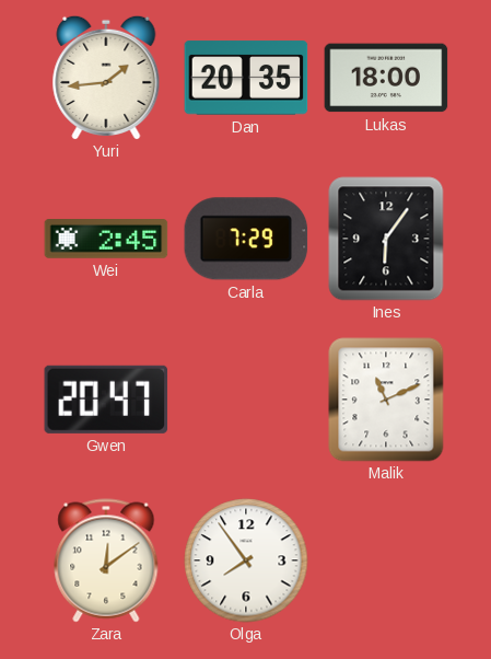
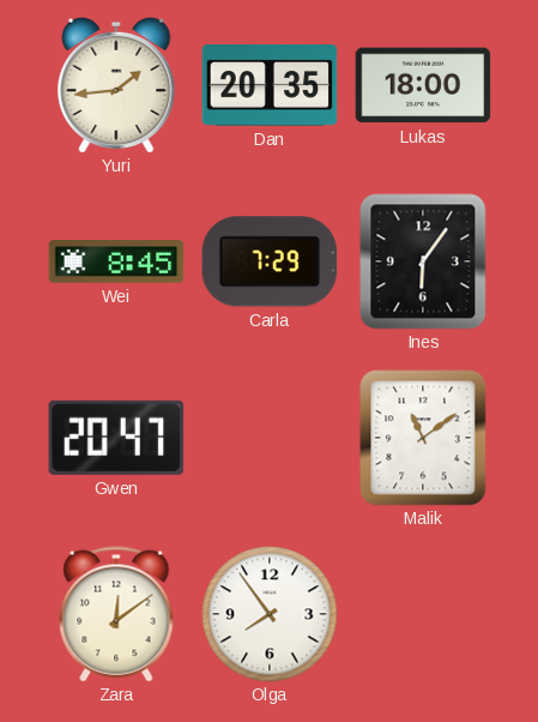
Wei: 2:45 -> 8:45 (116, 263)
Malik: 11:11 -> 11:09 (423, 438)
